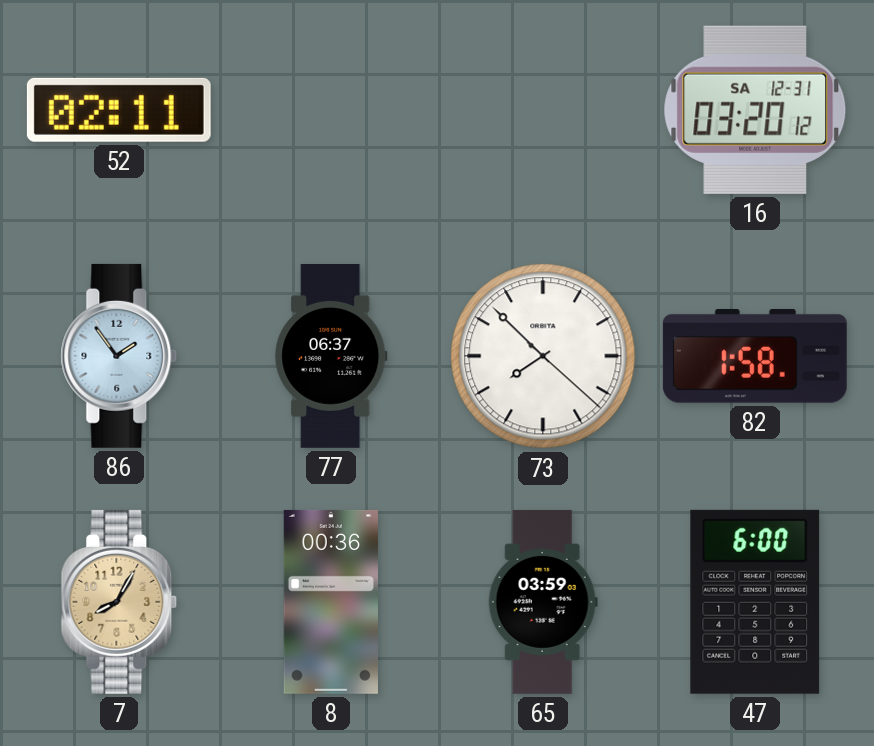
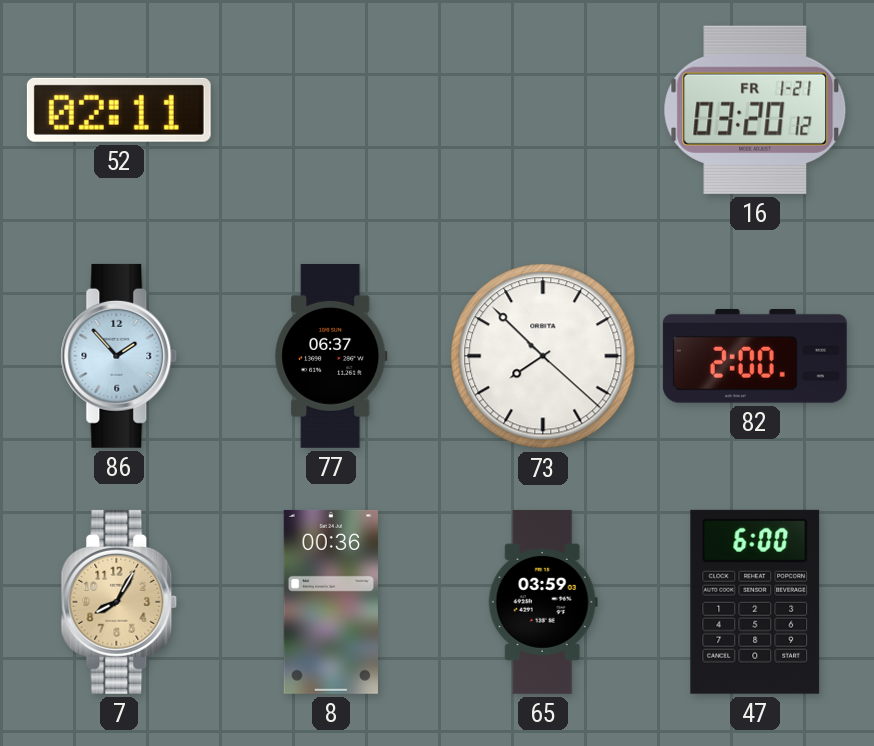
16 date: SA 12-31 -> FR 1-21 (755, 110)
86: 1:54 -> 1:53 (119, 356)
82: 1:58 -> 2:00 (755, 356)
